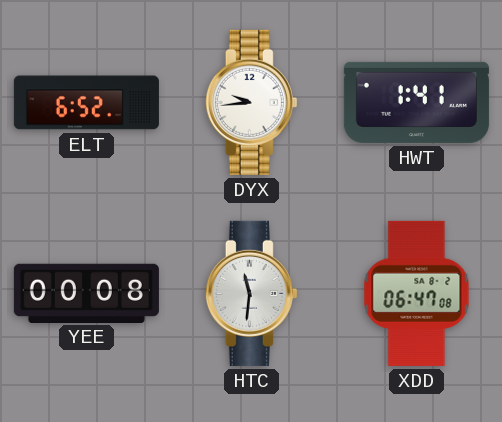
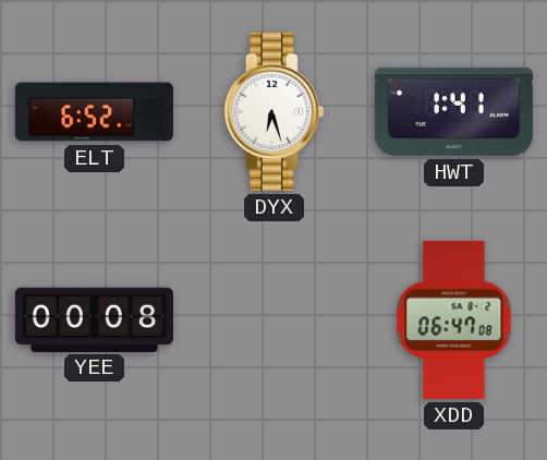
DYX: 9:44 -> 6:27 (273, 111)
HTC: 11:31 -> none (251, 293)
